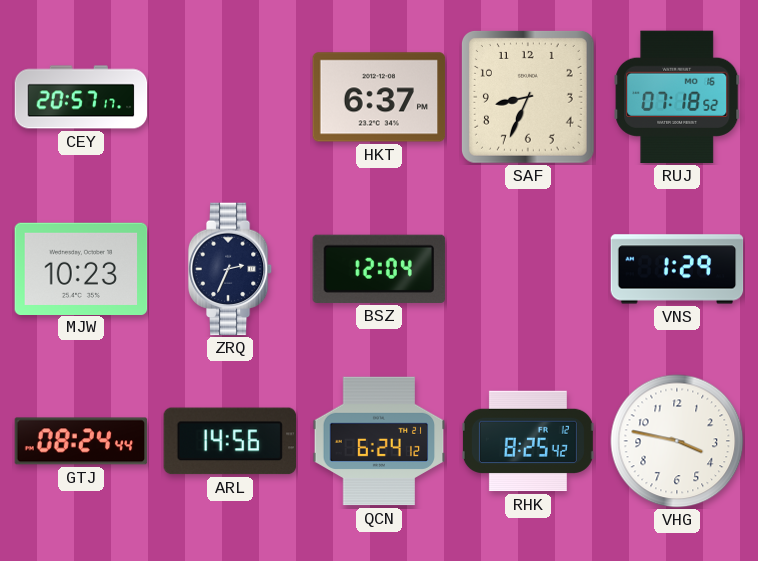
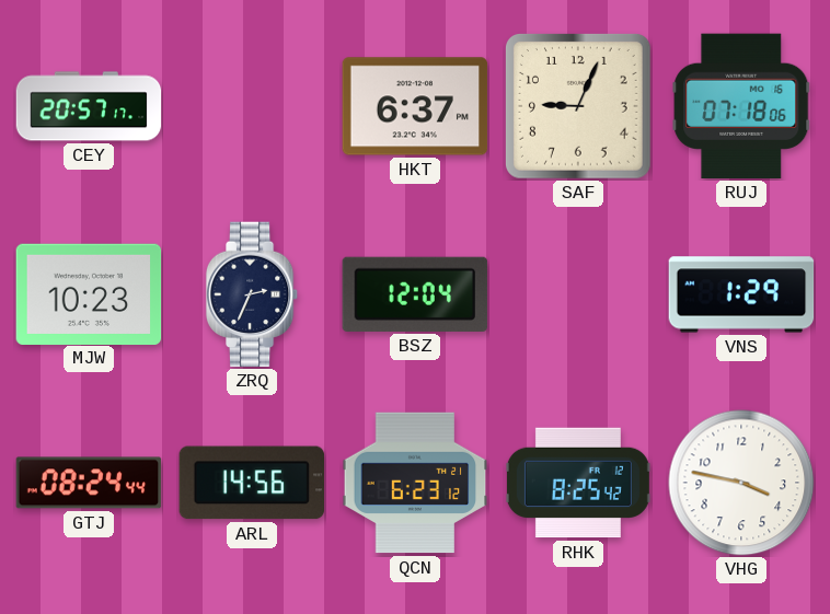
SAF: 8:34 -> 9:04 (578, 106)
RUJ: 07:18:52 -> 07:18:06 (741, 106)
QCN: 6:24 -> 6:23 (415, 483)
